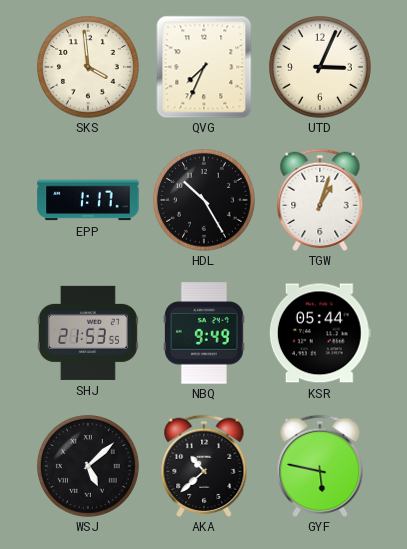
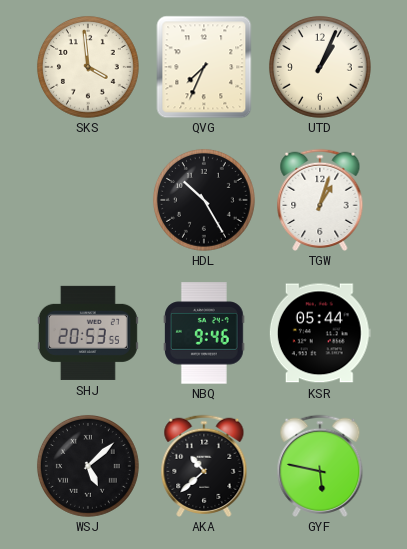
UTD: 3:04 -> 1:04 (320, 67)
EPP: 1:17 -> none (88, 200)
SHJ: 21:53 -> 20:53 (88, 333)
NBQ: 9:49 -> 9:46 (205, 333)
